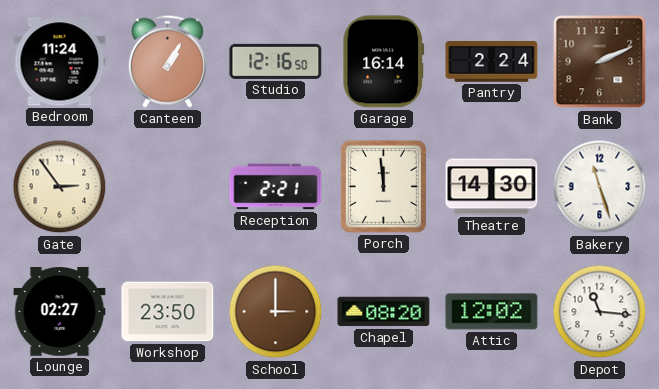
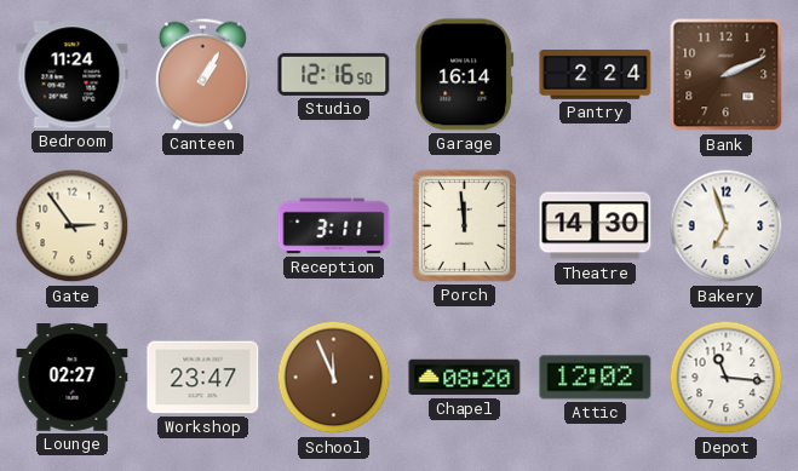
Reception: 2:21 -> 3:11 (334, 226)
Bakery: 11:27 -> 6:57 (727, 226)
Workshop: 23:50 -> 23:47 (203, 378)
School: 3:00 -> 11:56 (334, 378)
